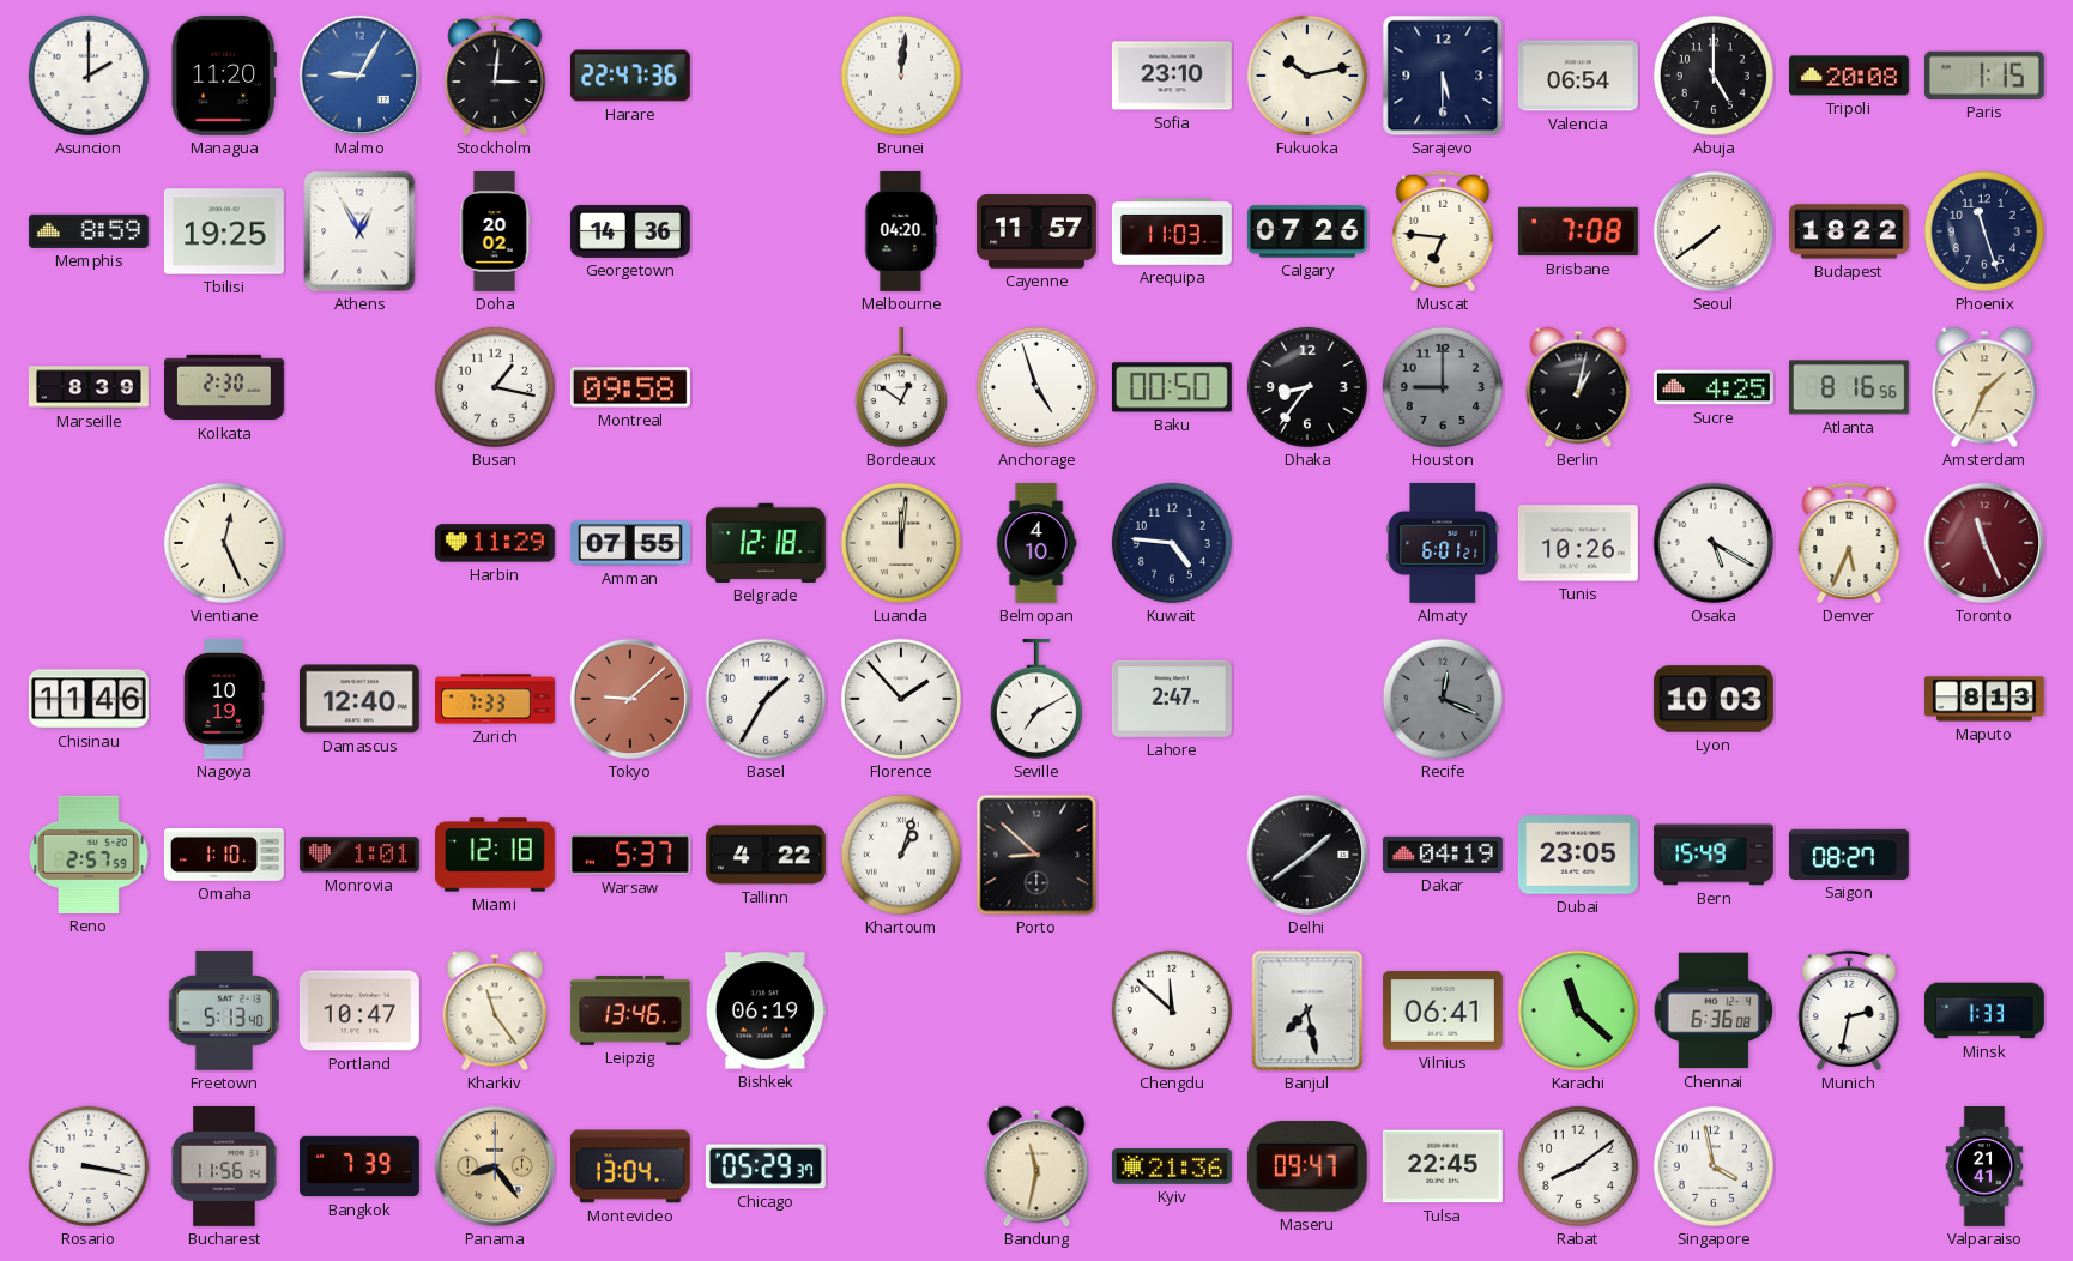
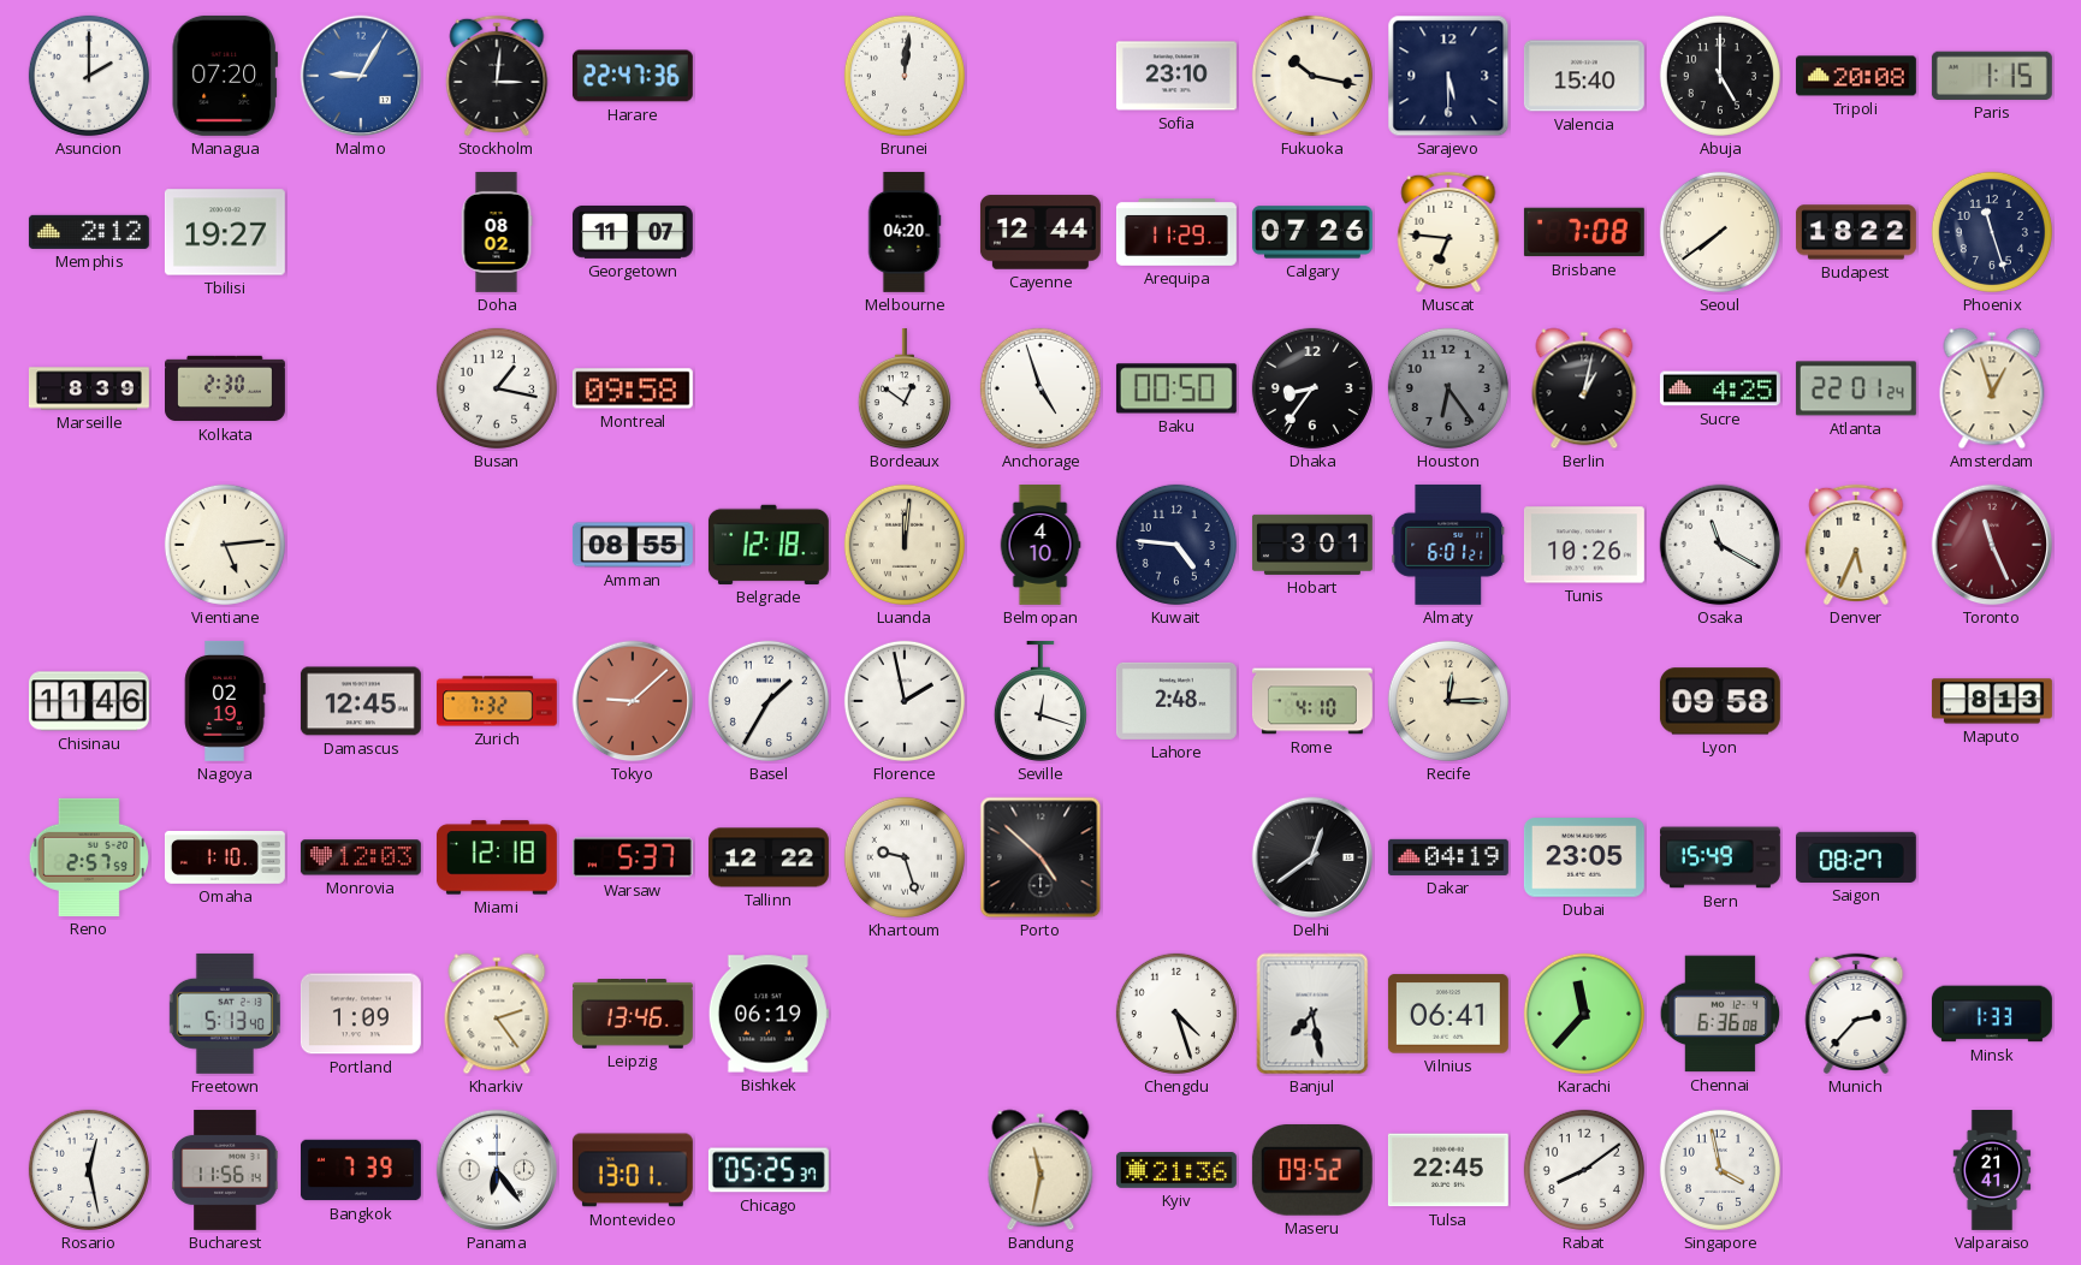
Managua: 11:20 -> 07:20 (225, 76)
Fukuoka: 10:13 -> 10:17 (1312, 76)
Valencia: 06:54 -> 15:40 (1584, 76)
Memphis: 8:59 -> 2:12 (89, 232)
Tbilisi: 19:25 -> 19:27 (225, 232)
Athens: 12:55 -> none (359, 231)
Doha: 20:02 -> 08:02 (497, 232)
Georgetown: 14:36 -> 11:07 (633, 232)
Cayenne: 11:57 -> 12:44 (1040, 232)
Arequipa: 11:03 -> 11:29 (1176, 233)
Houston: 9:00 -> 6:24 (1448, 388)
Atlanta: 8:16 -> 22:01 (1856, 388)
Amsterdam: 1:34 -> 12:57 (1992, 388)
Vientiane: 12:26 -> 5:14 (225, 545)
Harbin: 11:29 -> none (495, 543)
Amman: 07:55 -> 08:55 (633, 545)
Hobart: none -> 3:01 (1312, 545)
Osaka: 5:20 -> 11:20 (1720, 545)
Nagoya: 10:19 -> 02:19 (225, 701)
Damascus: 12:40 -> 12:45 (361, 701)
Zurich: 7:33 -> 7:32 (497, 701)
Florence: 1:53 -> 1:58 (905, 701)
Seville: 7:10 -> 12:18 (1040, 701)
Lahore: 2:47 -> 2:48 (1176, 701)
Rome: none -> 4:10 (1312, 701)
Recife: 12:19 -> 12:15 (1448, 701)
Recife dial: grey -> cream (1448, 701)
Lyon: 10:03 -> 09:58 (1720, 701)
Monrovia: 1:01 -> 12:03 (361, 857)
Tallinn: 4:22 -> 12:22 (769, 857)
Khartoum: 1:03 -> 9:27 (905, 857)
Porto: 8:52 -> 4:52 (1040, 857)
Delhi: 1:39 -> 12:39 (1312, 857)
Portland: 10:47 -> 1:09 (361, 1014)
Kharkiv: 11:24 -> 2:24 (497, 1014)
Chengdu: 11:52 -> 4:27 (1176, 1014)
Karachi: 11:22 -> 11:37 (1584, 1014)
Munich: 2:32 -> 2:37 (1856, 1014)
Rosario: 3:17 -> 12:28 (89, 1170)
Panama: 8:24 -> 6:24 (497, 1170)
Panama dial: champagne -> white (497, 1170)
Montevideo: 13:04 -> 13:01 (633, 1170)
Chicago: 05:29 -> 05:25 (769, 1170)
Maseru: 09:47 -> 09:52 (1312, 1170)
